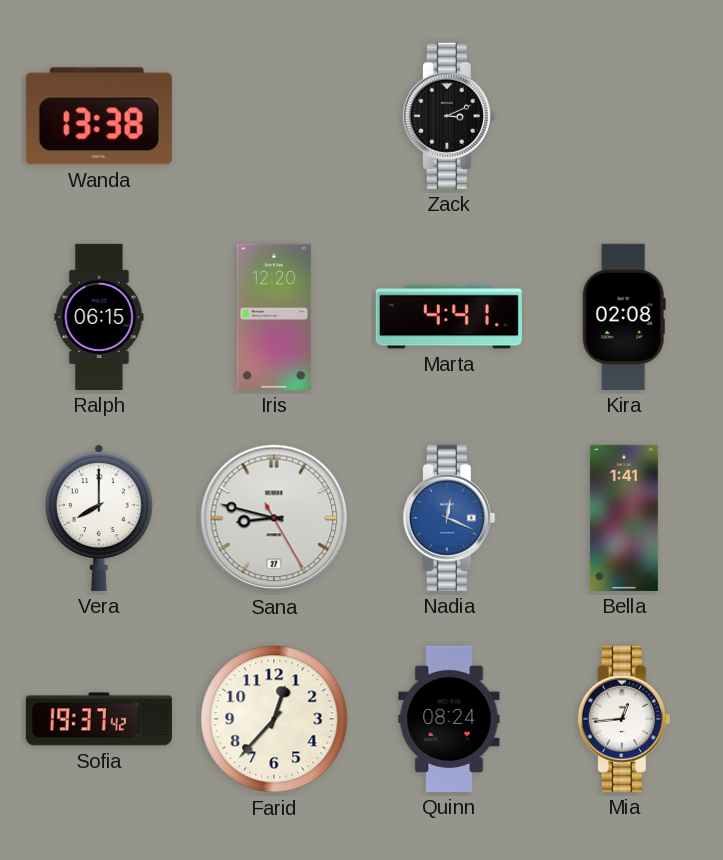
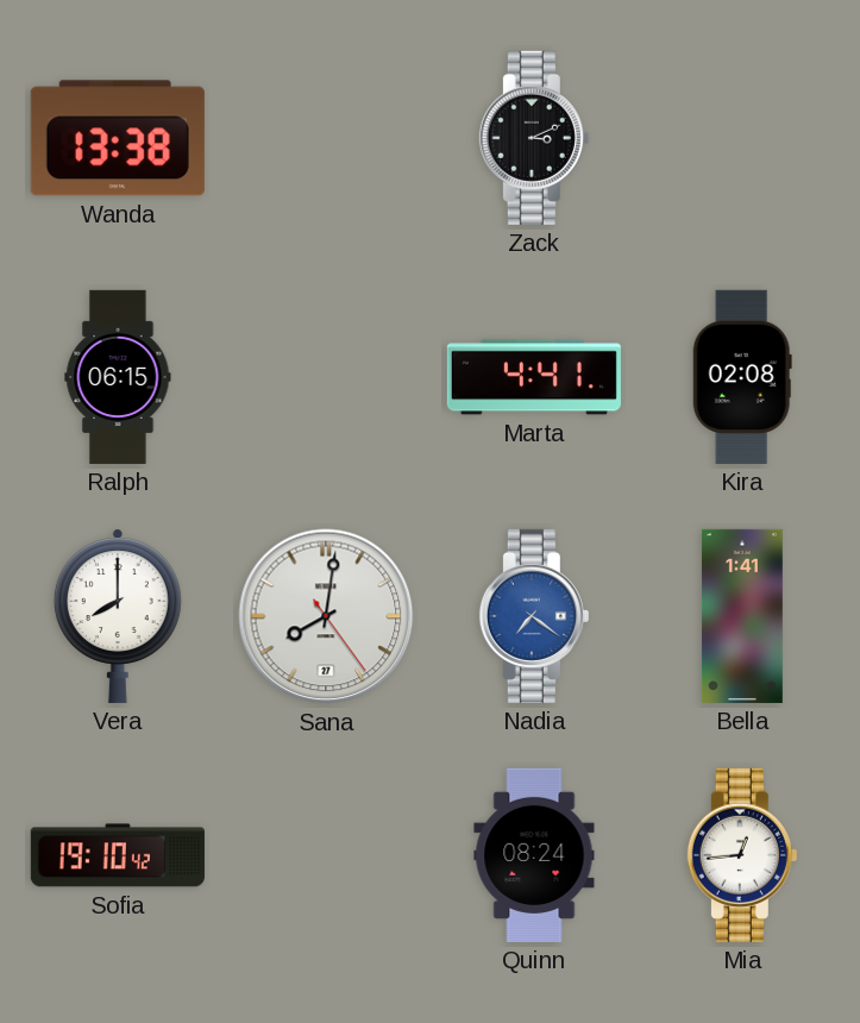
Iris: 12:20 -> none (274, 317)
Sana: 8:47 -> 8:01 (326, 616)
Nadia: 12:19 -> 7:21 (534, 616)
Sofia: 19:37 -> 19:10 (118, 855)
Farid: 12:37 -> none (274, 719)
